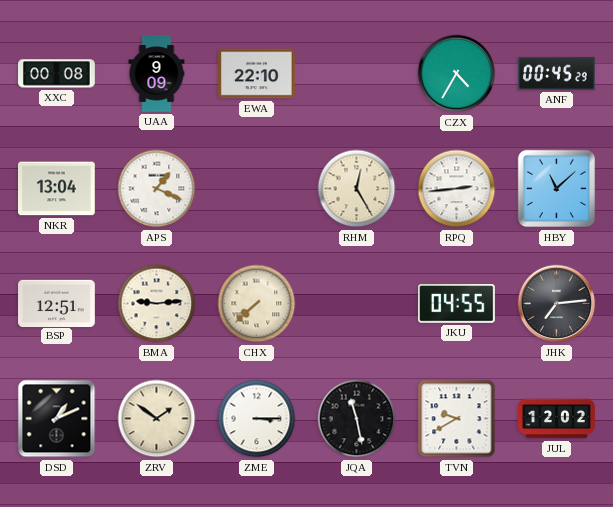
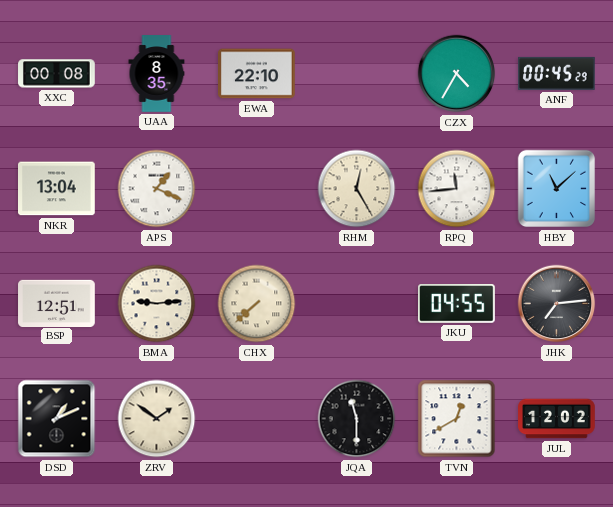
UAA: 9:09 -> 8:35 (157, 74)
RPQ: 2:44 -> 11:44 (457, 189)
ZME: 3:15 -> none (257, 419)
JQA: 11:28 -> 11:30 (357, 419)
TVN: 9:40 -> 12:40 (457, 419)
